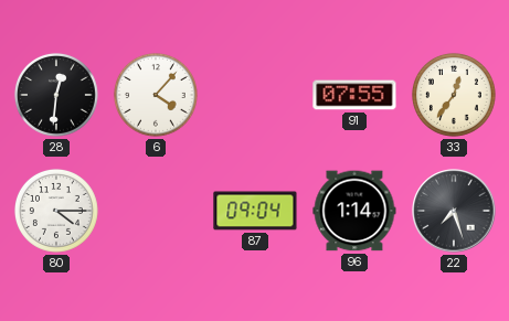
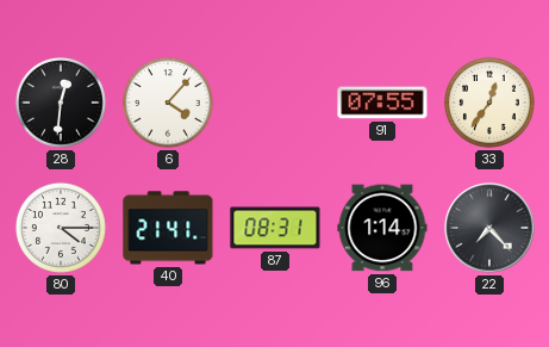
40: none -> 21:41 (168, 228)
87: 09:04 -> 08:31 (275, 228)
22: 7:27 -> 7:23 (489, 228)
